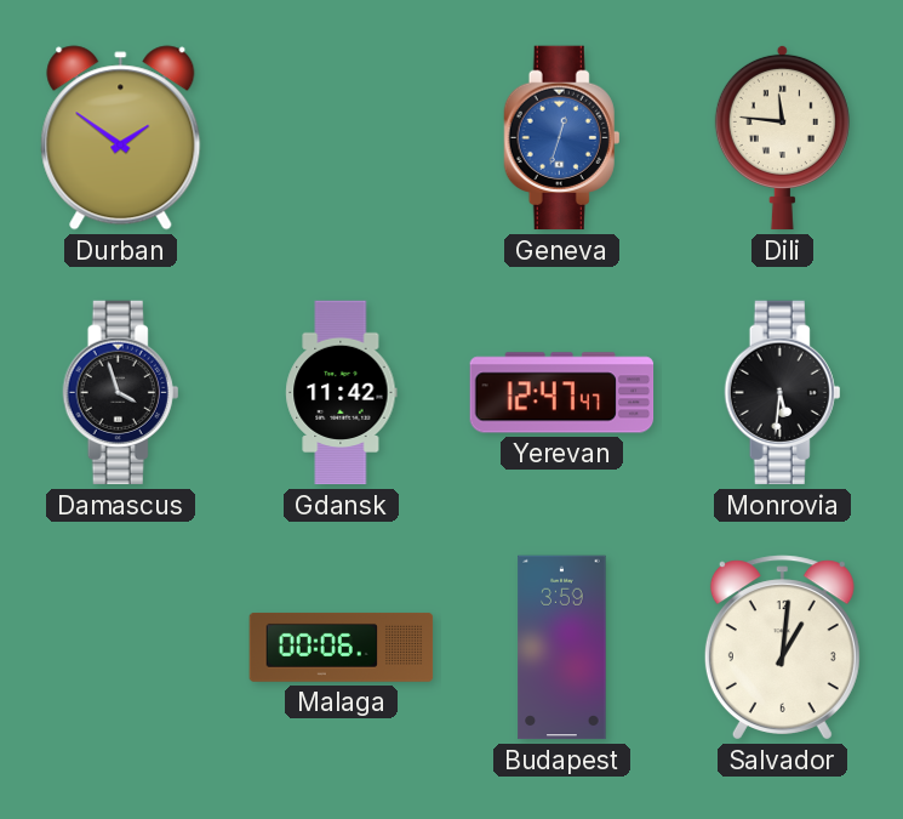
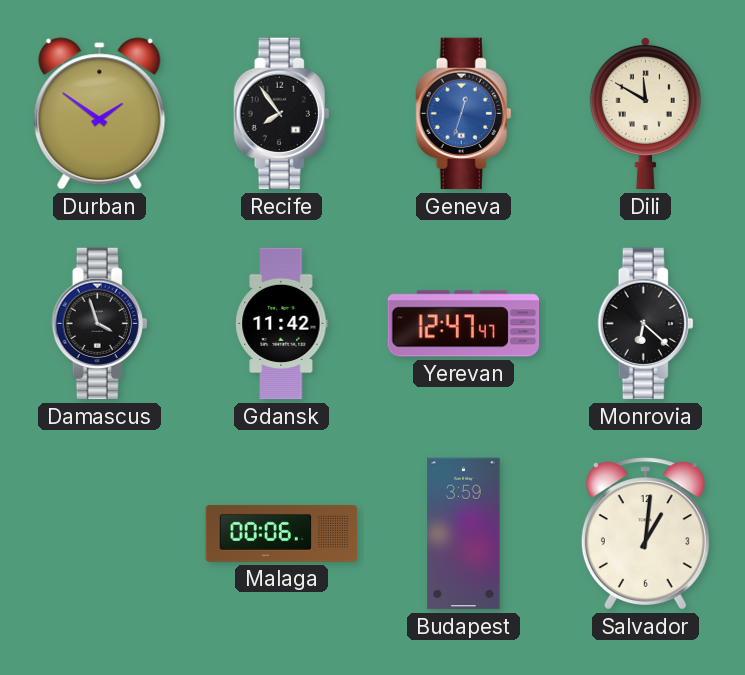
Recife: none -> 7:54 (282, 114)
Dili: 11:46 -> 11:50 (645, 113)
Monrovia: 5:31 -> 6:22 (646, 324)
